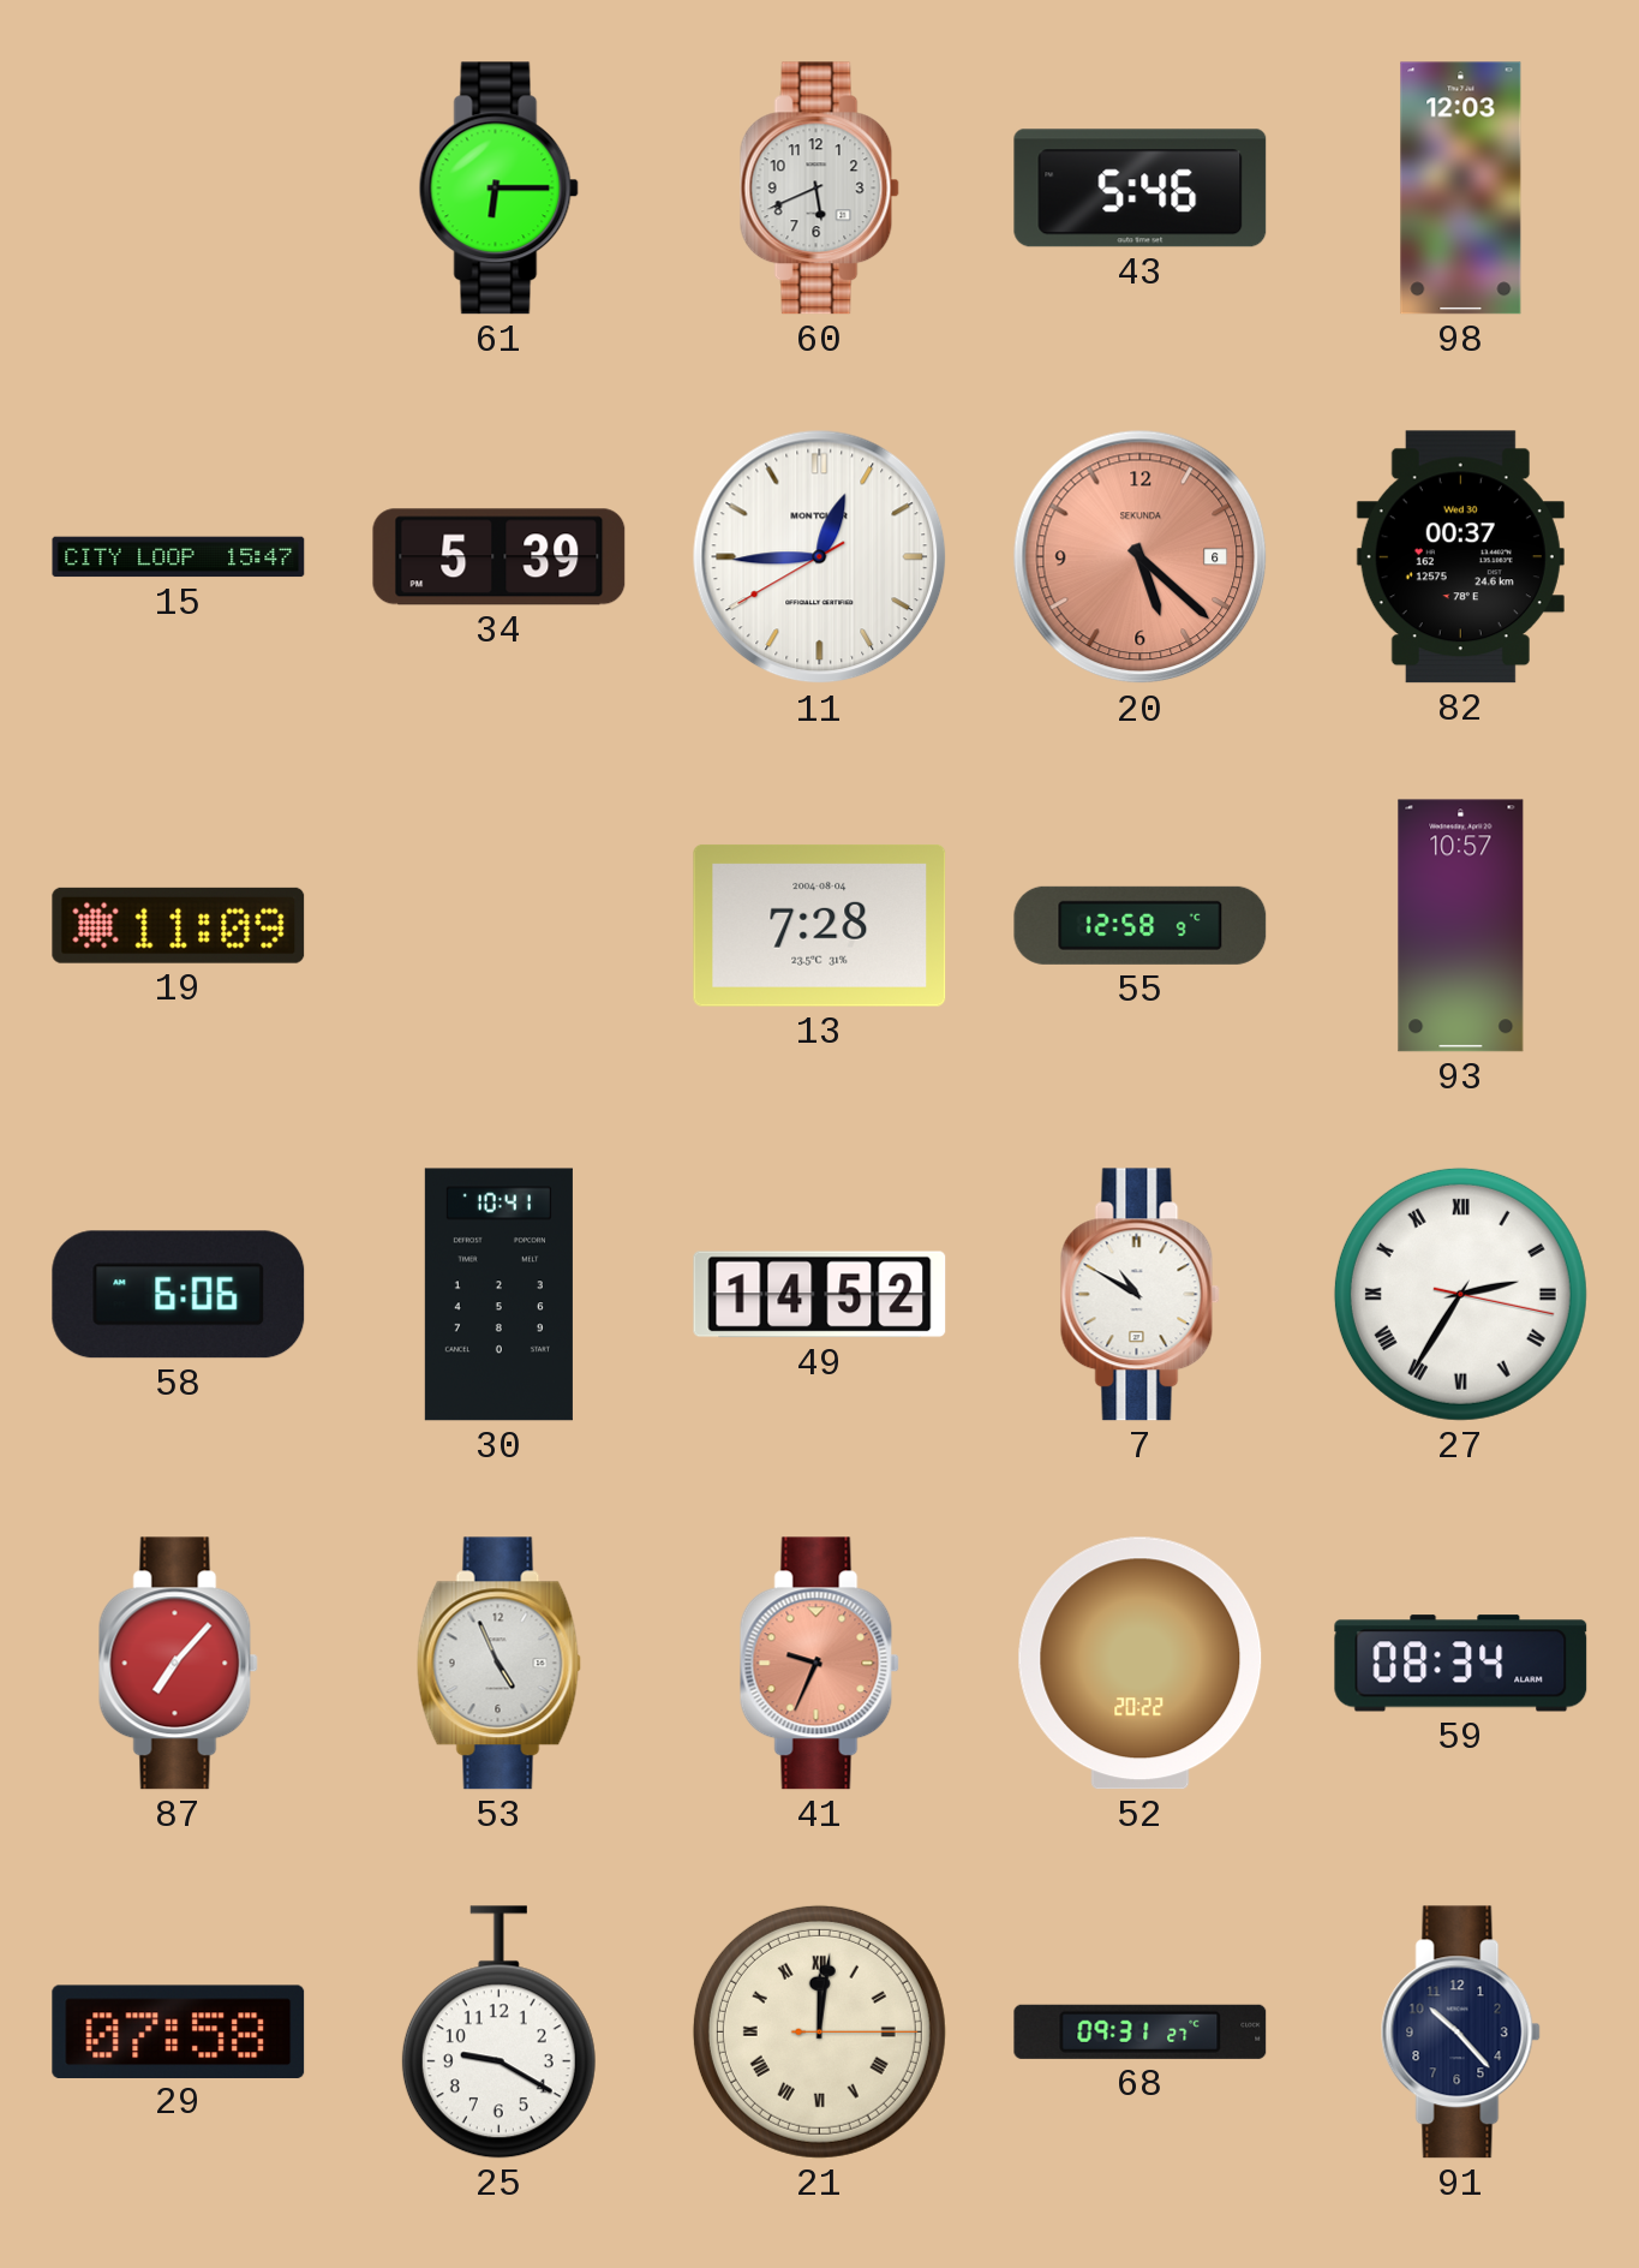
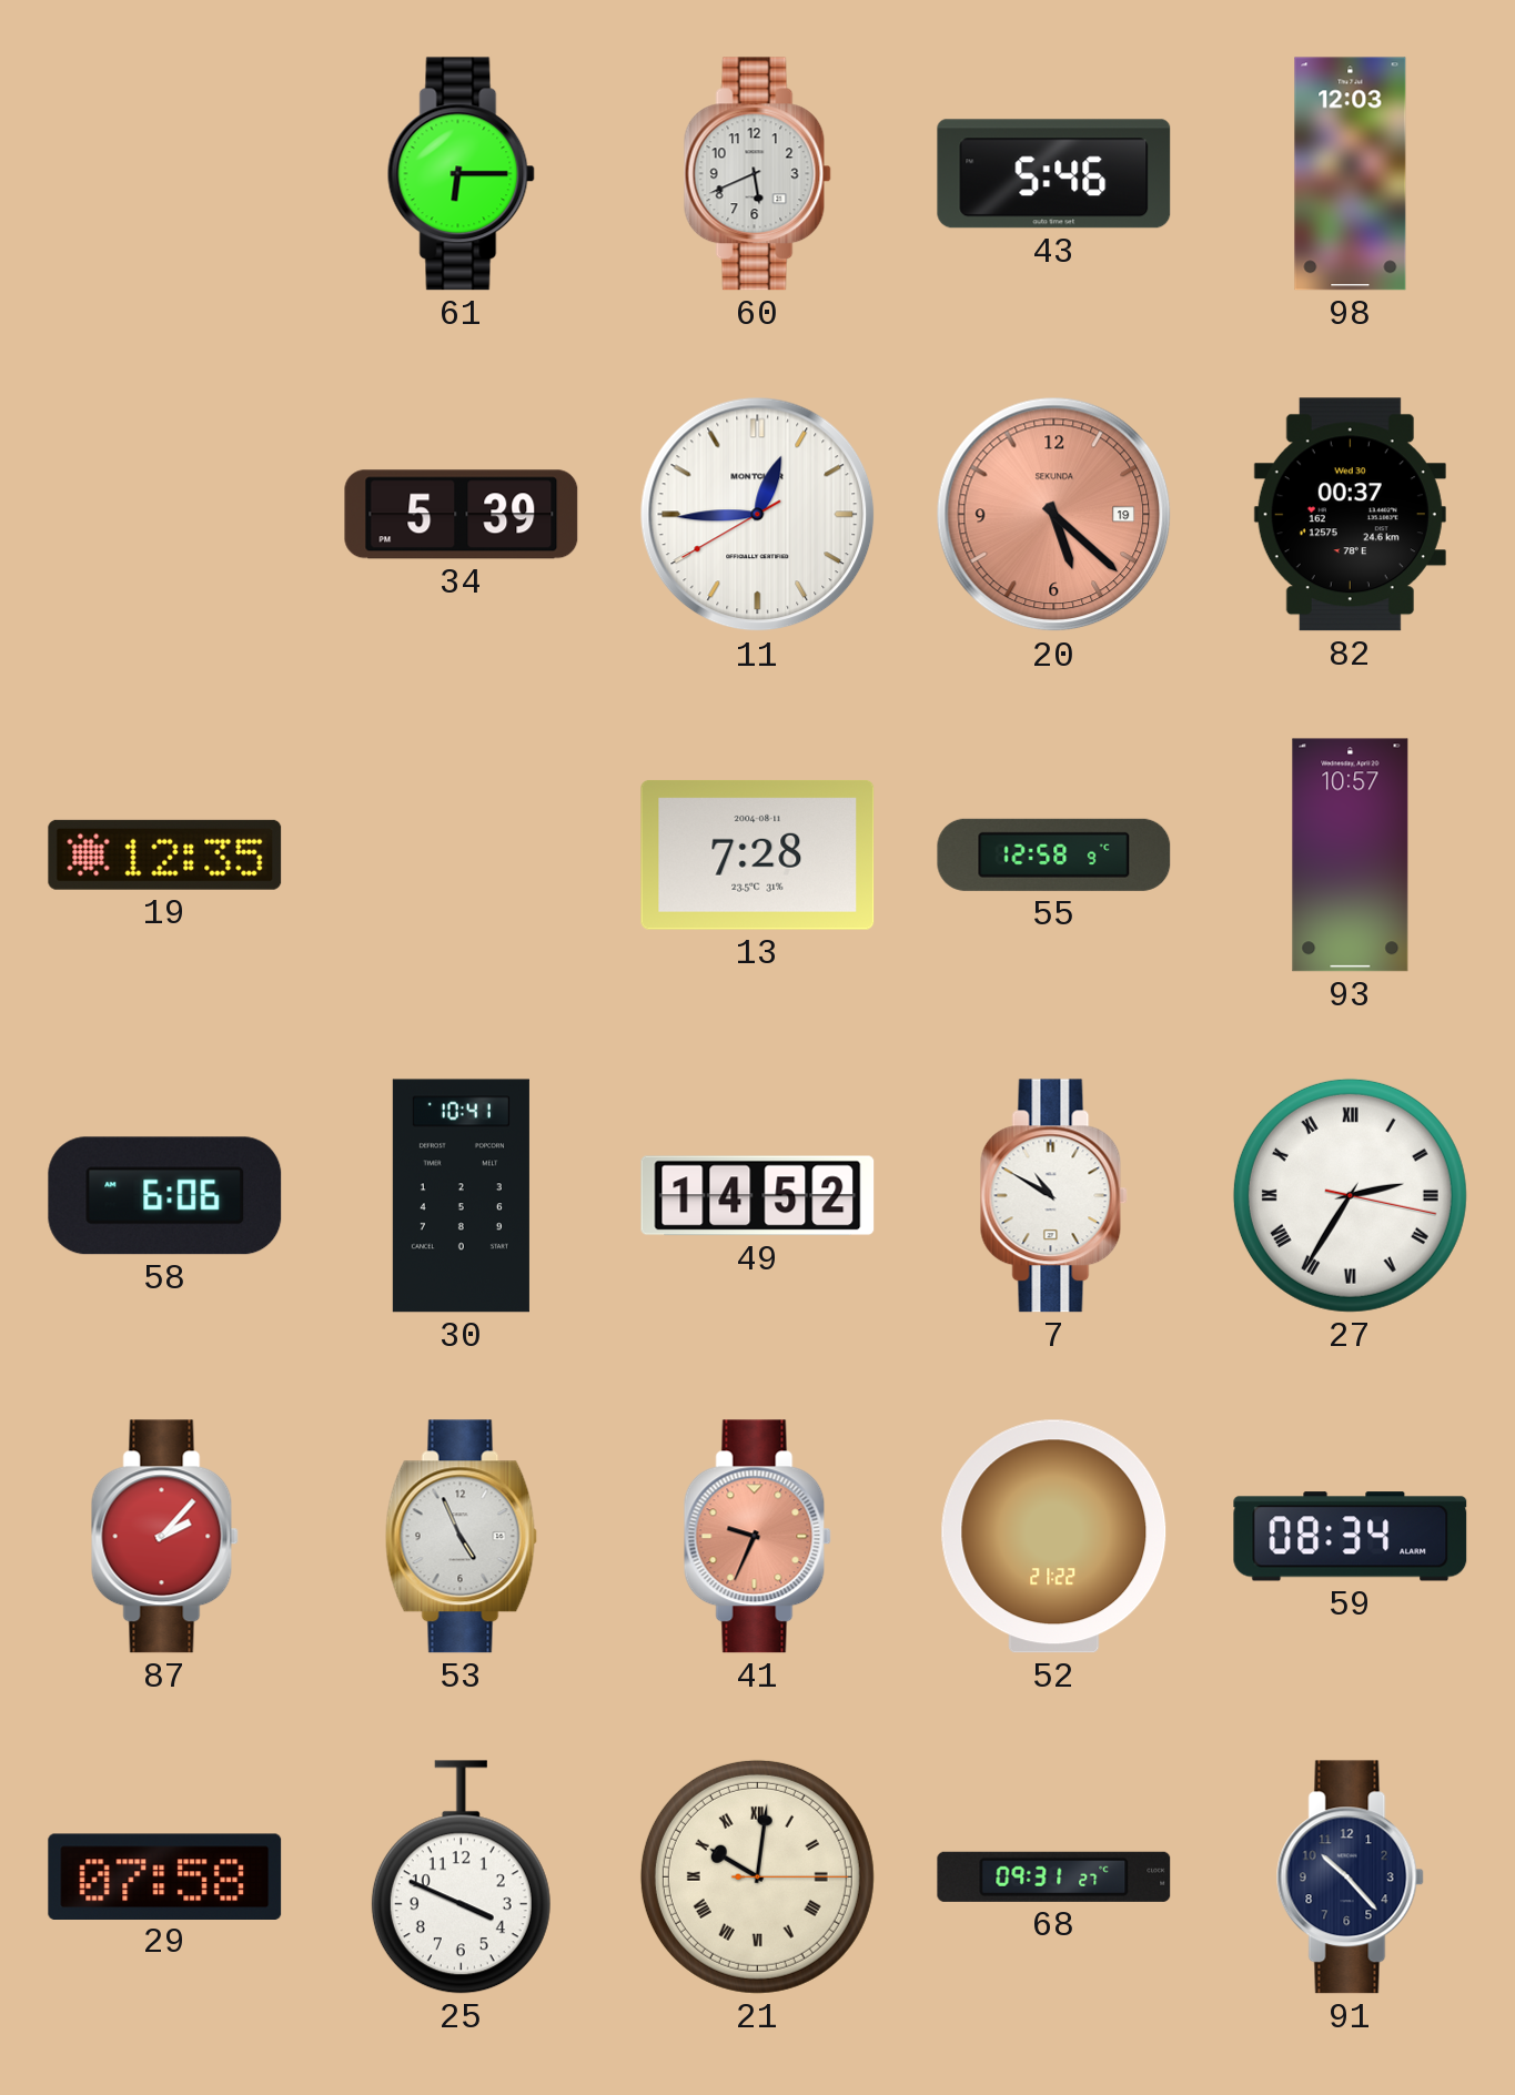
15: 15:47 -> none (179, 557)
20 date: 6 -> 19 (1054, 515)
19: 11:09 -> 12:35 (165, 854)
13 date: 2004-08-04 -> 2004-08-11 (758, 854)
87: 7:07 -> 2:07 (164, 1537)
52: 20:22 -> 21:22 (1054, 1537)
25: 9:20 -> 3:49 (461, 1878)
21: 12:01 -> 10:01 (757, 1876)
